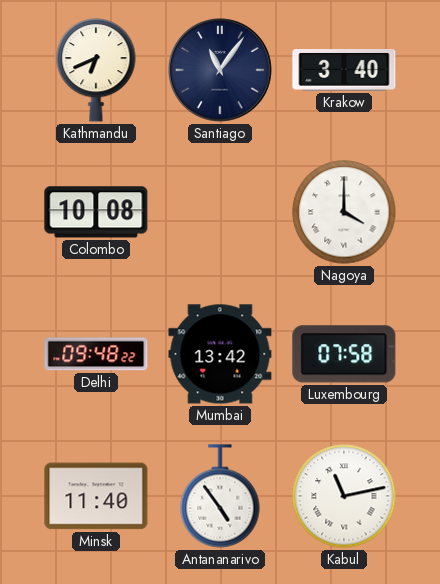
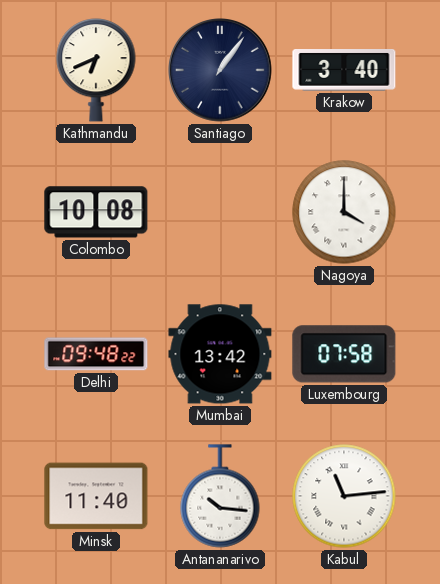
Santiago: 11:06 -> 1:06 (221, 71)
Antananarivo: 4:54 -> 10:16 (220, 496)
Kabul: 11:13 -> 11:14 (344, 496)
